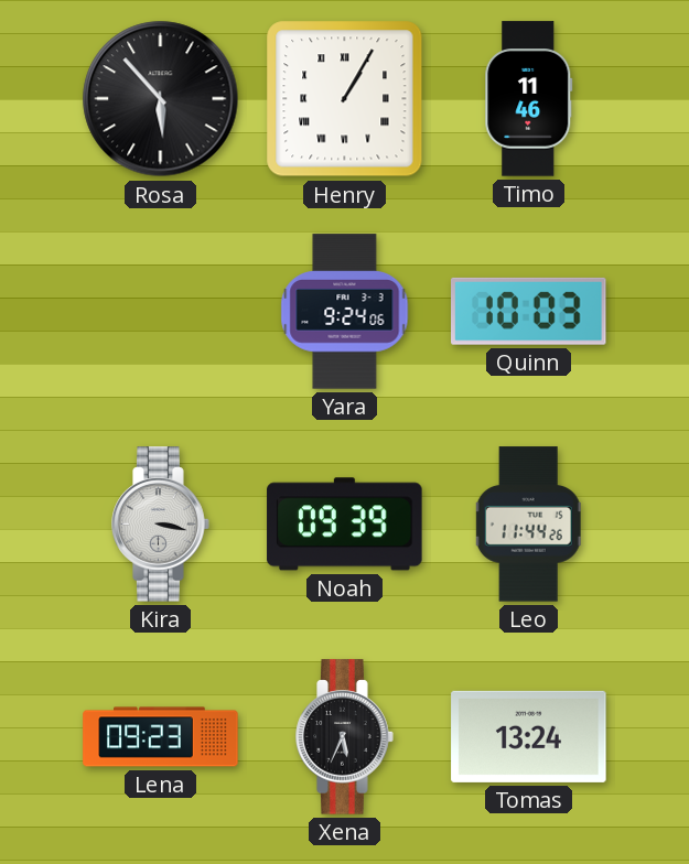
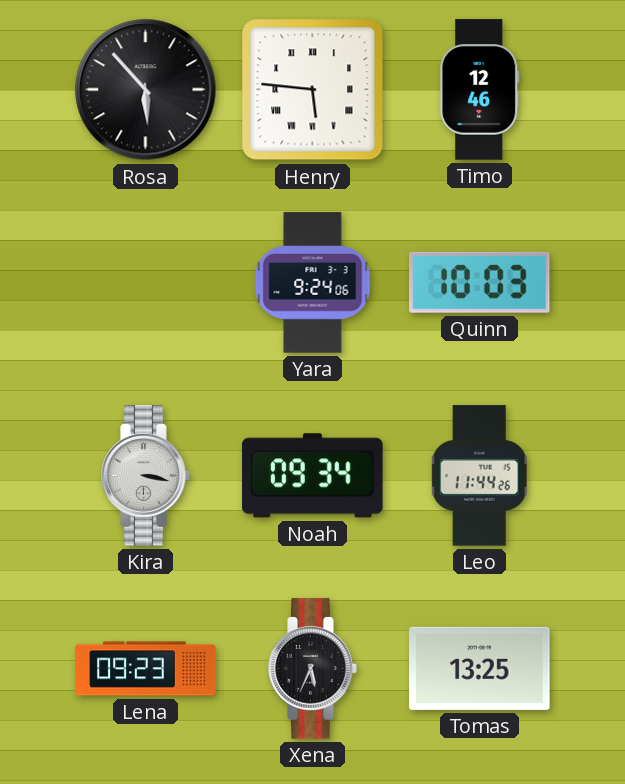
Henry: 1:05 -> 5:46 (313, 90)
Timo: 11:46 -> 12:46 (480, 90)
Noah: 09:39 -> 09:34 (313, 476)
Tomas: 13:24 -> 13:25 (480, 668)
